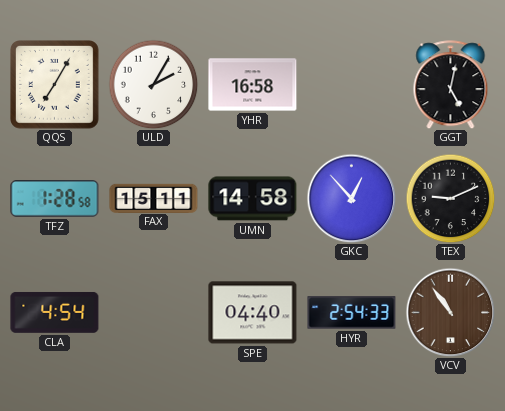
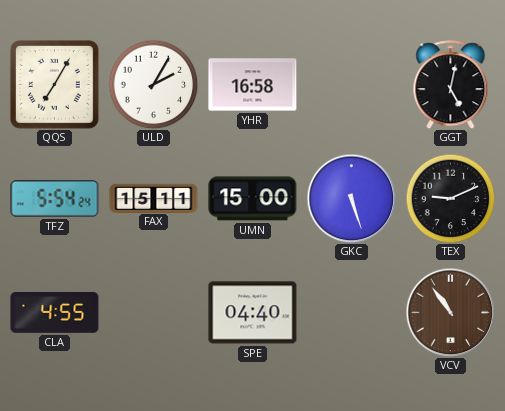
TFZ: 1:28 -> 5:54 (55, 199)
UMN: 14:58 -> 15:00 (253, 199)
GKC: 12:53 -> 5:27 (351, 198)
CLA: 4:54 -> 4:55 (55, 312)
HYR: 2:54 -> none (352, 313)
